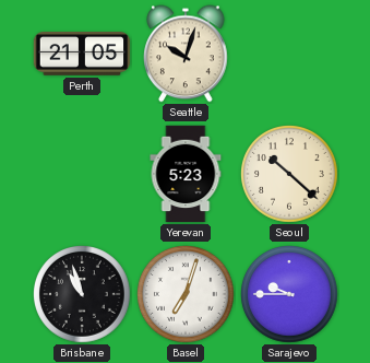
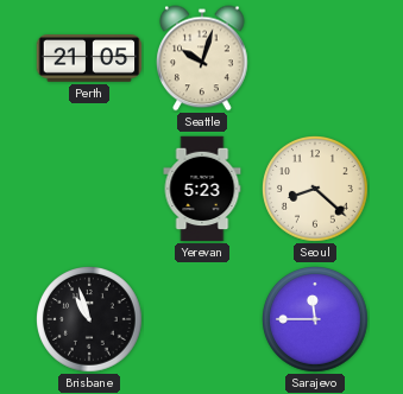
Seoul: 10:22 -> 8:22 (316, 190)
Basel: 7:03 -> none (187, 295)
Sarajevo: 9:45 -> 11:45 (316, 320)
